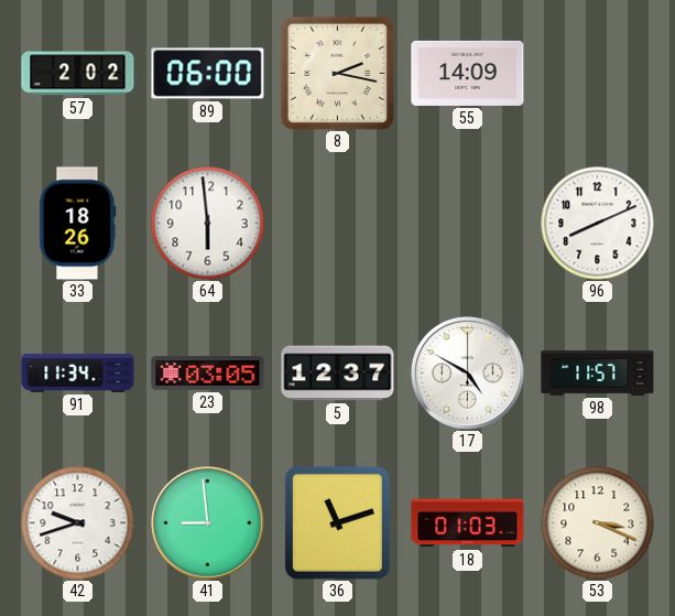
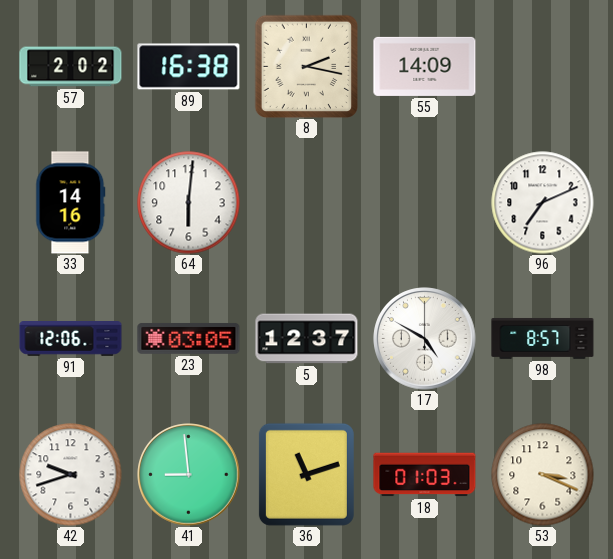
89: 06:00 -> 16:38 (189, 67)
33: 18:26 -> 14:16 (71, 203)
64: 5:59 -> 6:01 (189, 203)
96: 8:11 -> 7:11 (543, 203)
91: 11:34 -> 12:06 (71, 339)
98: 11:57 -> 8:57 (543, 338)
